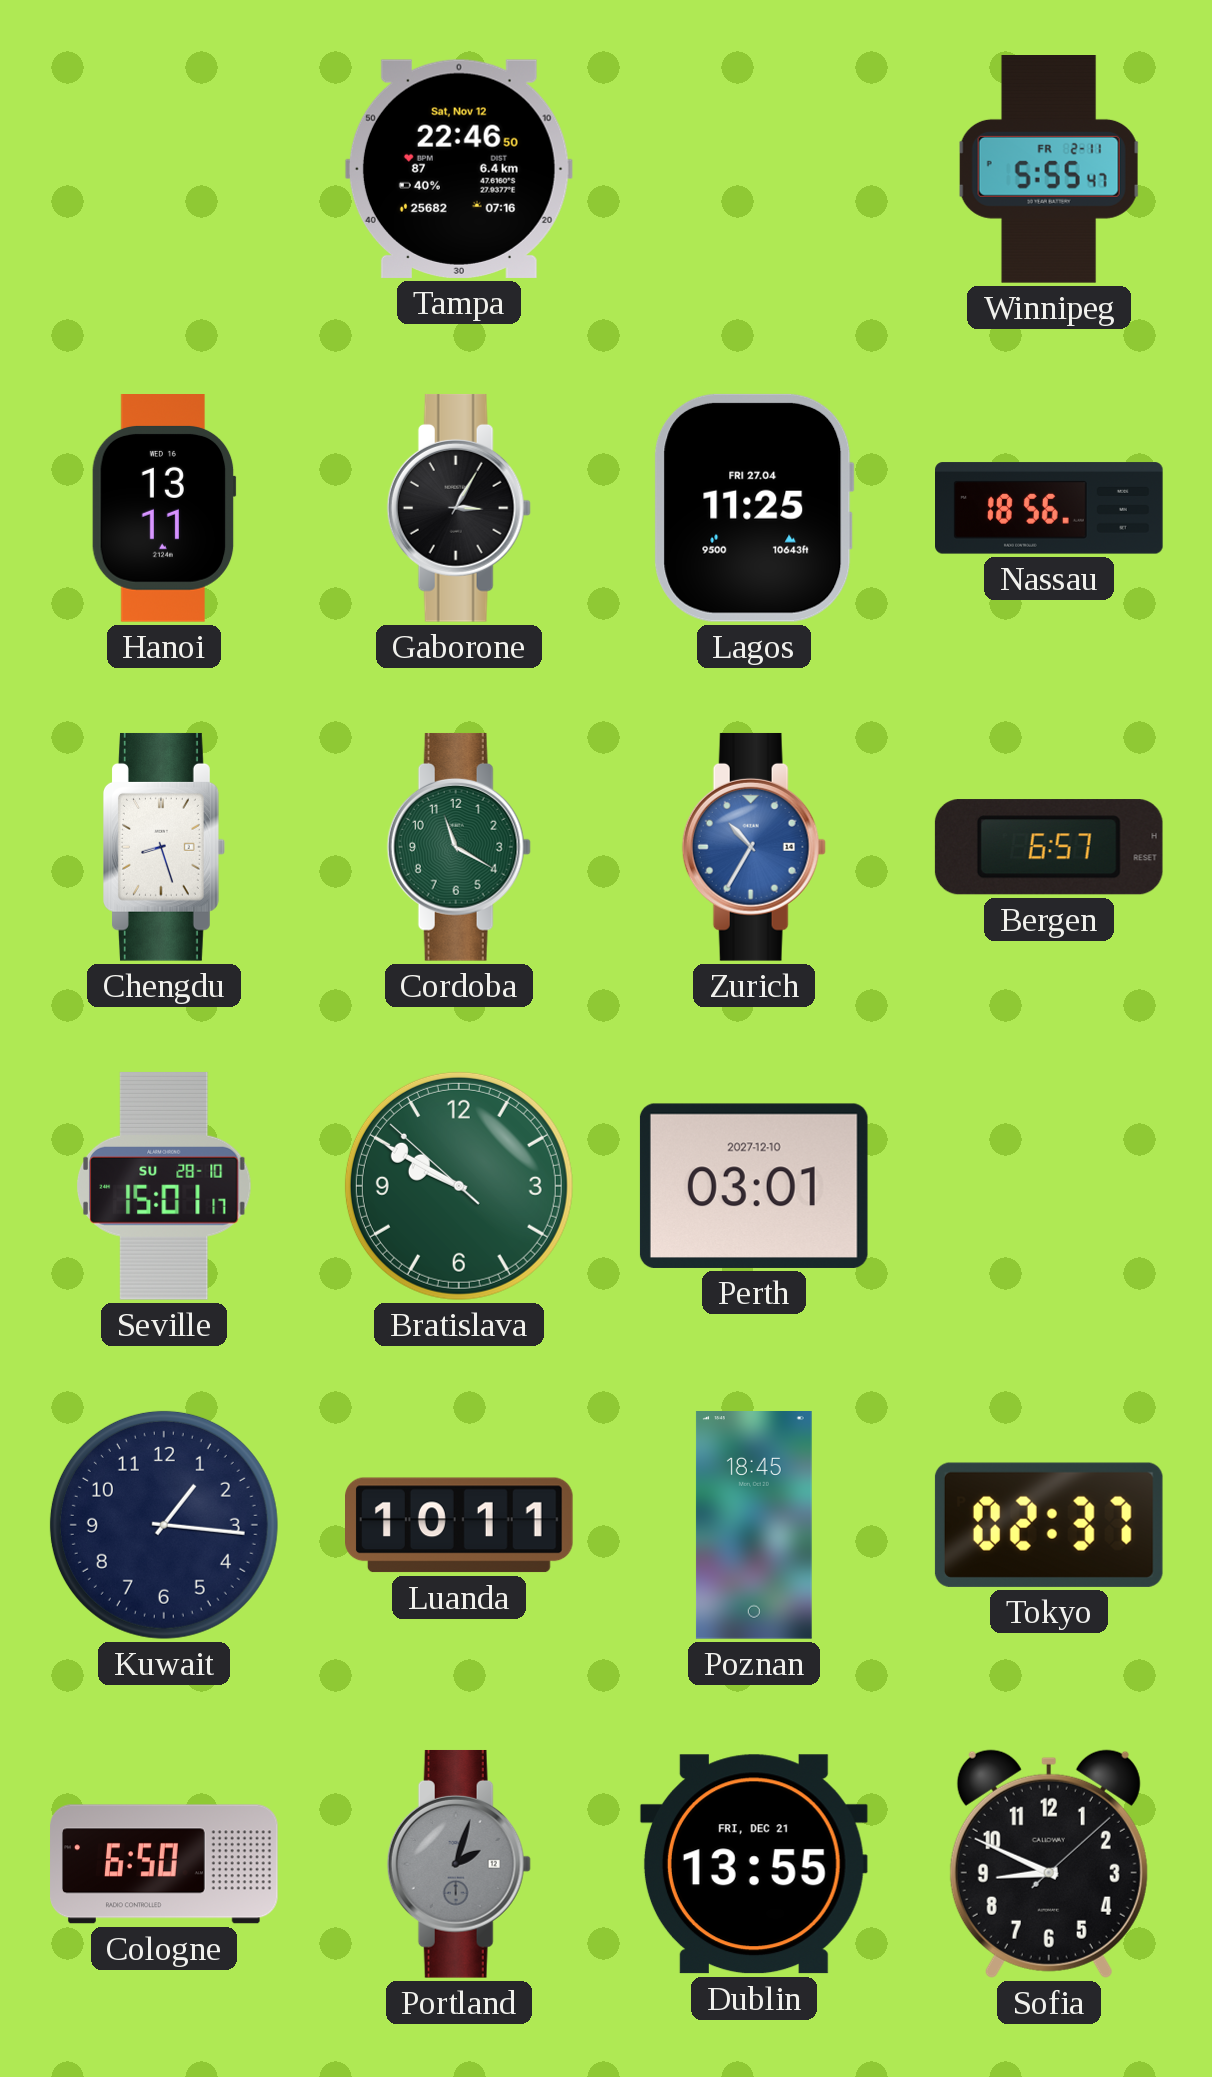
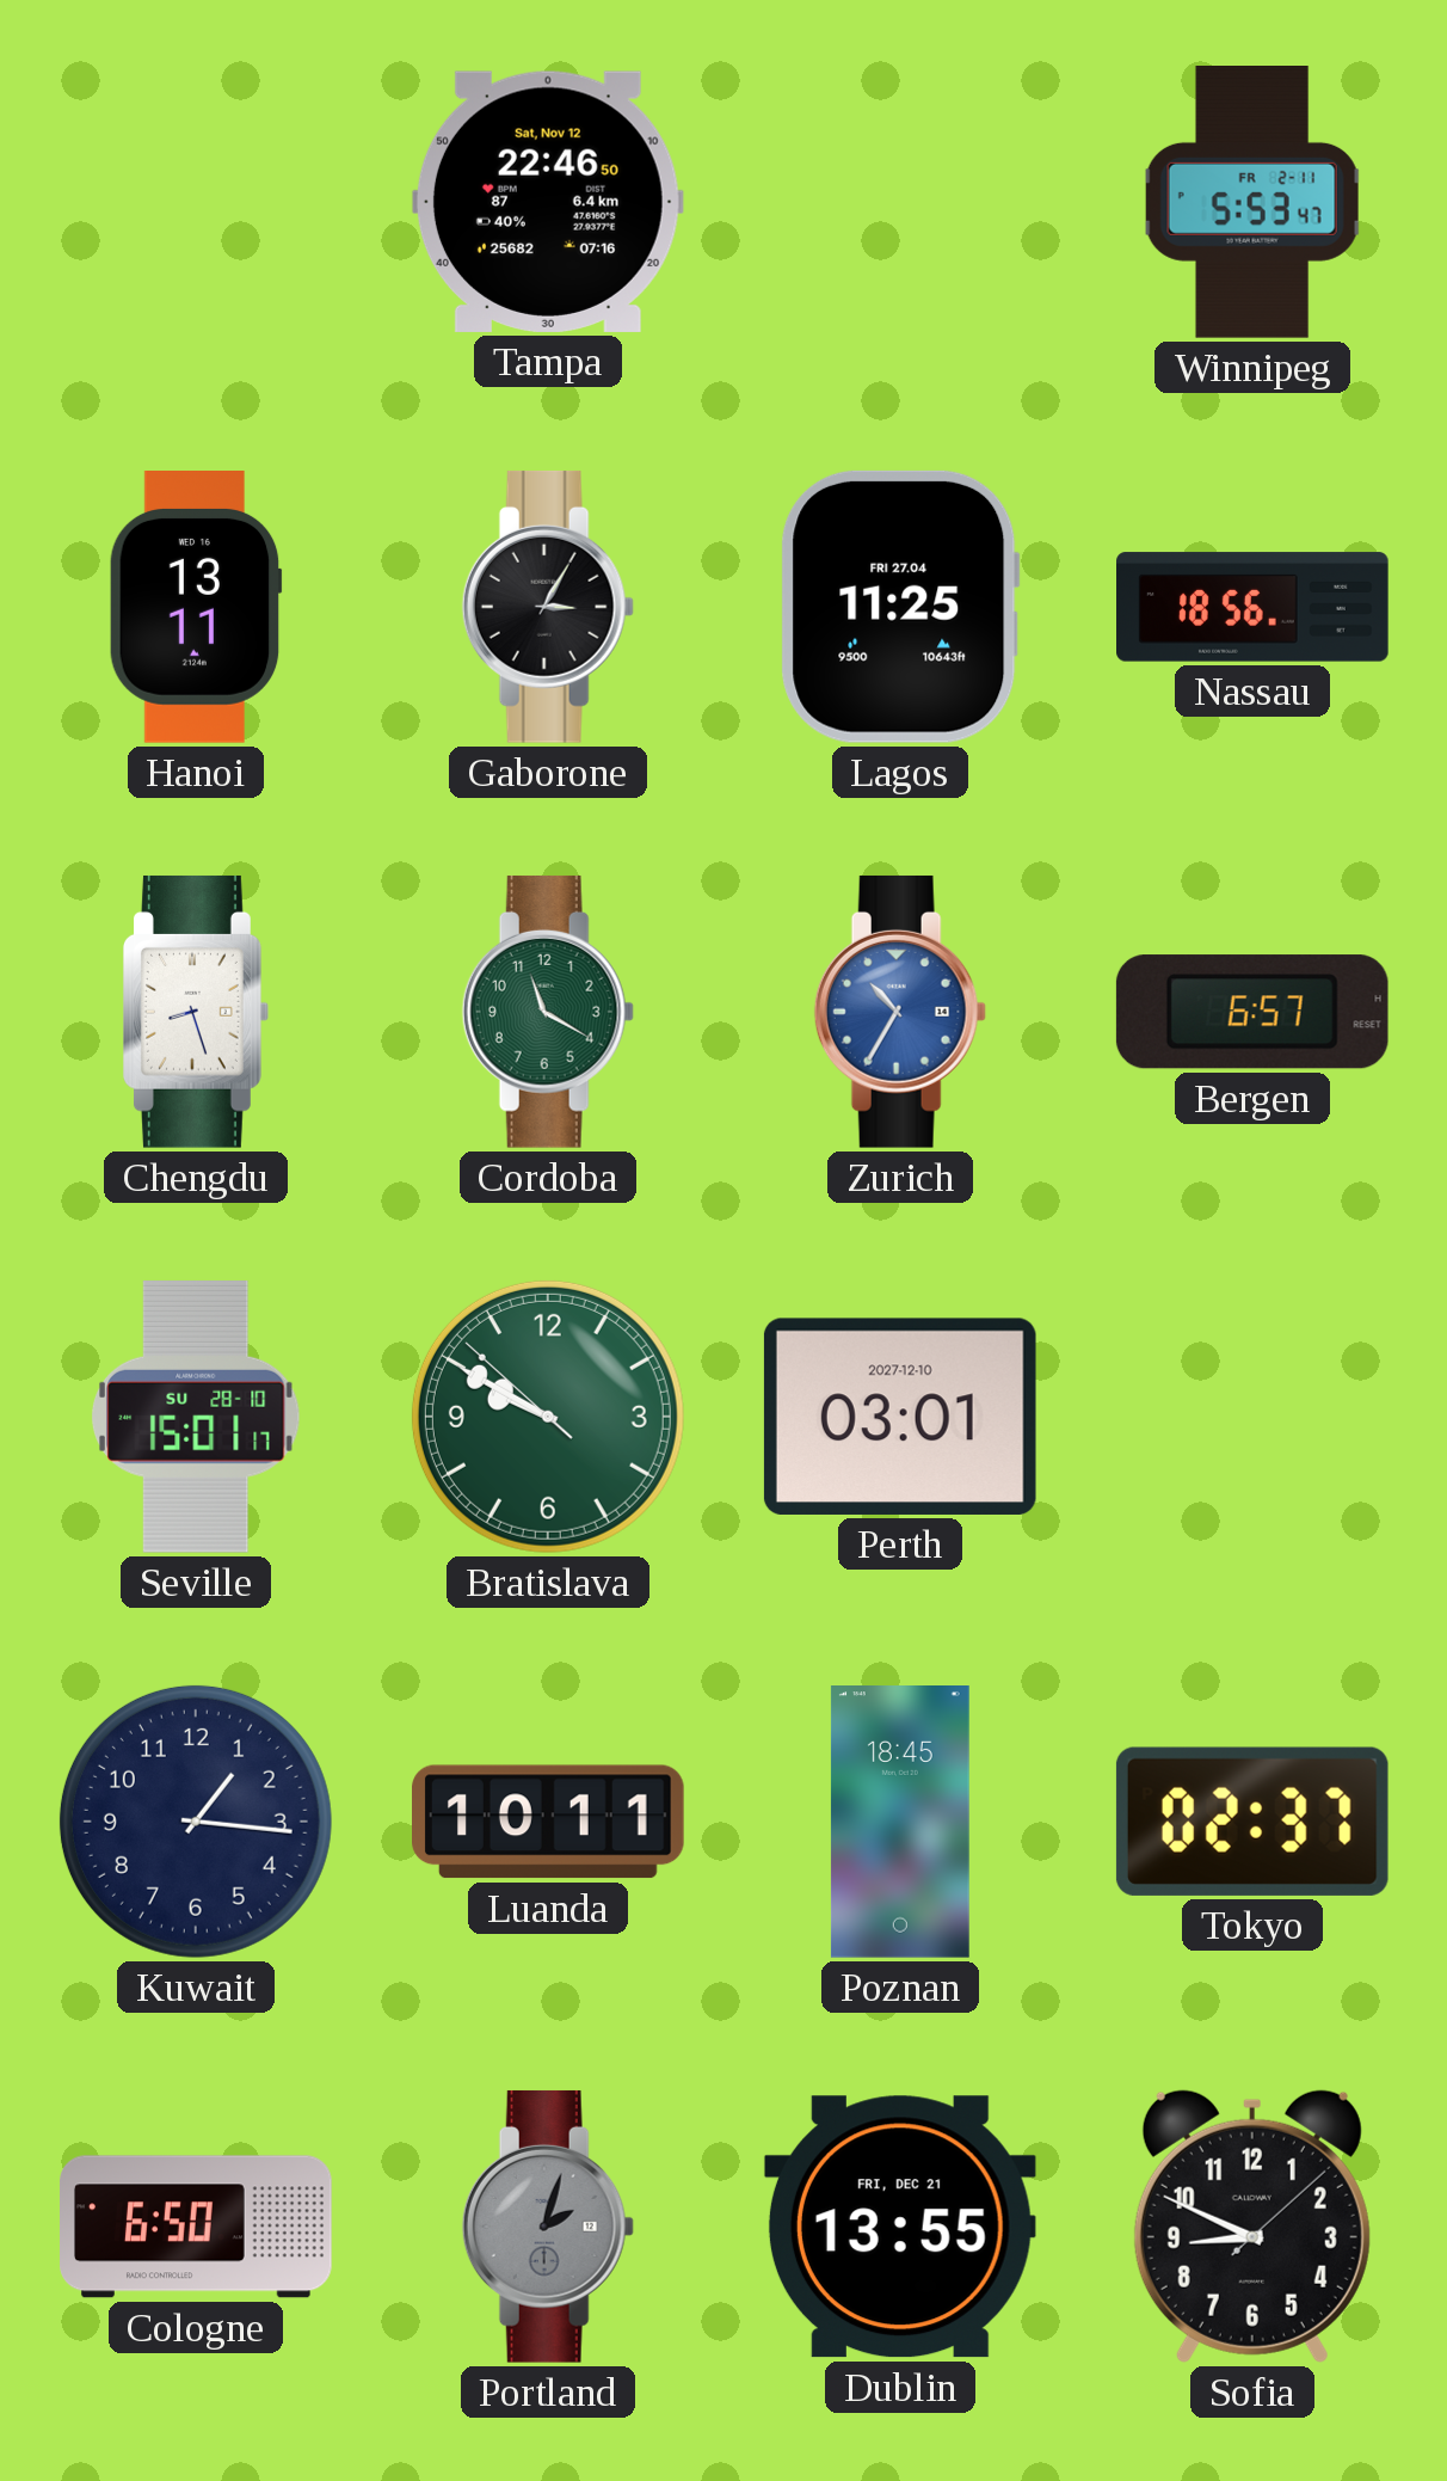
Winnipeg: 5:55 -> 5:53 (1252, 203)
